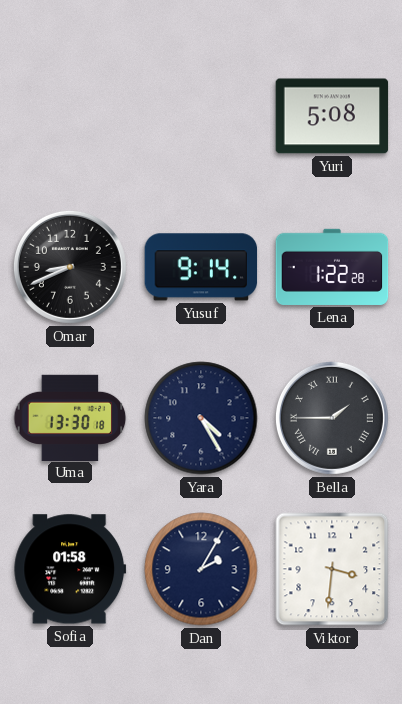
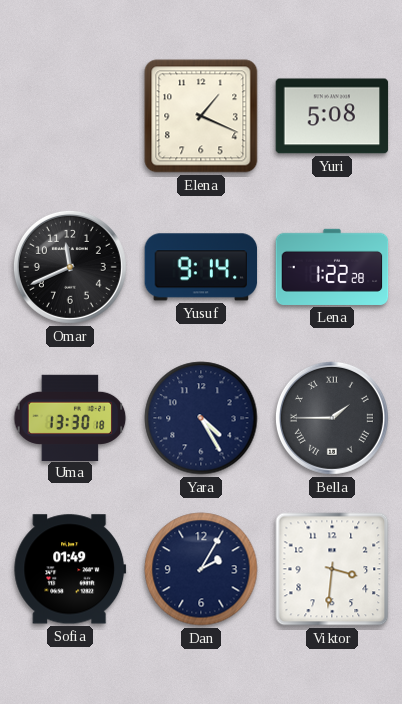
Elena: none -> 1:19 (201, 116)
Omar: 8:41 -> 11:41 (70, 267)
Sofia: 01:58 -> 01:49 (70, 569)
